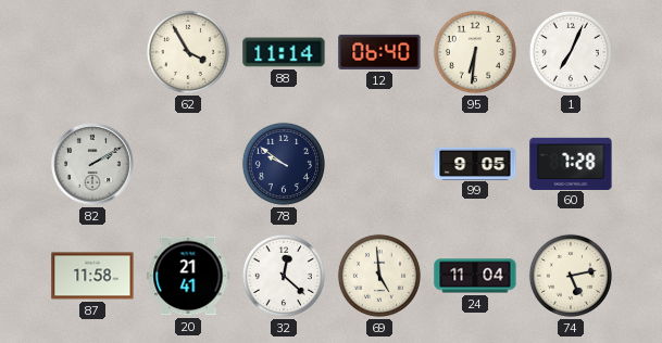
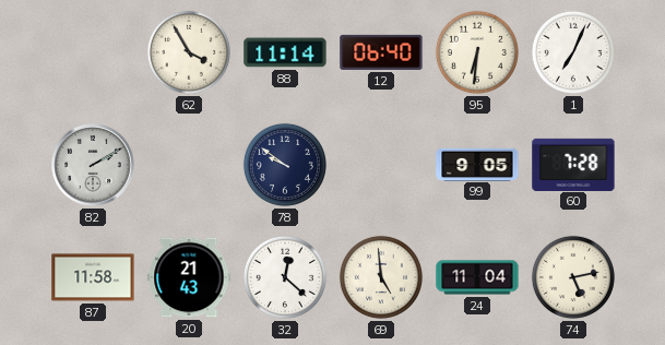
20: 21:41 -> 21:43 (189, 277)
